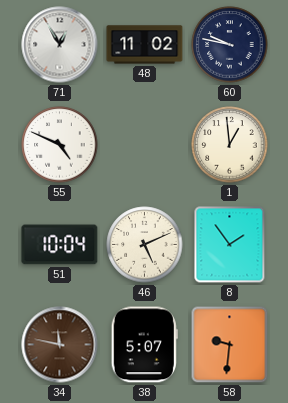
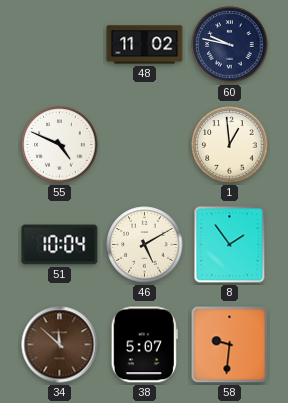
71: 12:55 -> none (60, 45)
46: 5:11 -> 5:10 (145, 245)
34: 11:47 -> 11:52 (60, 345)
